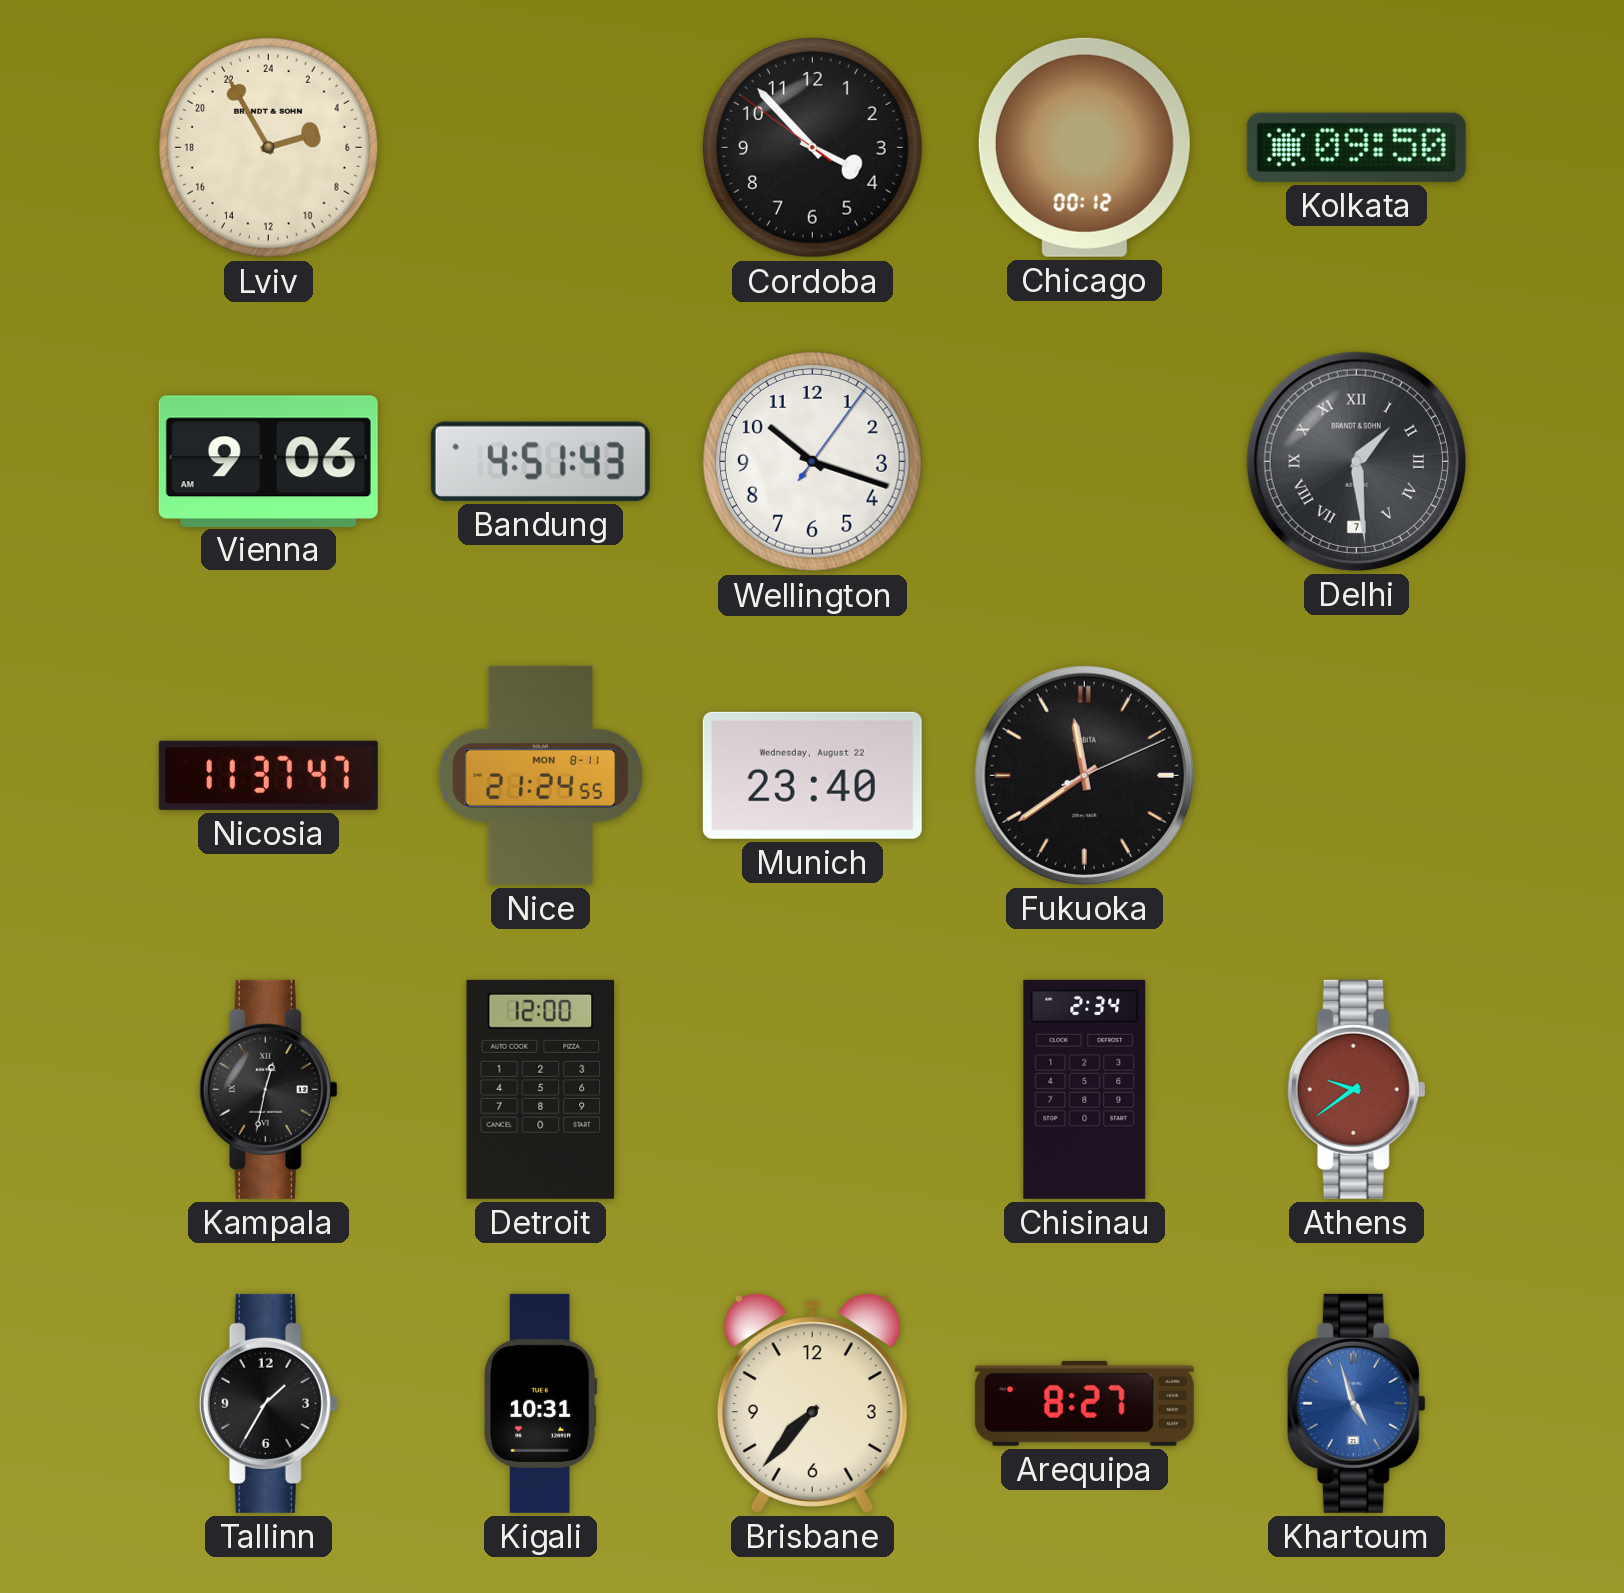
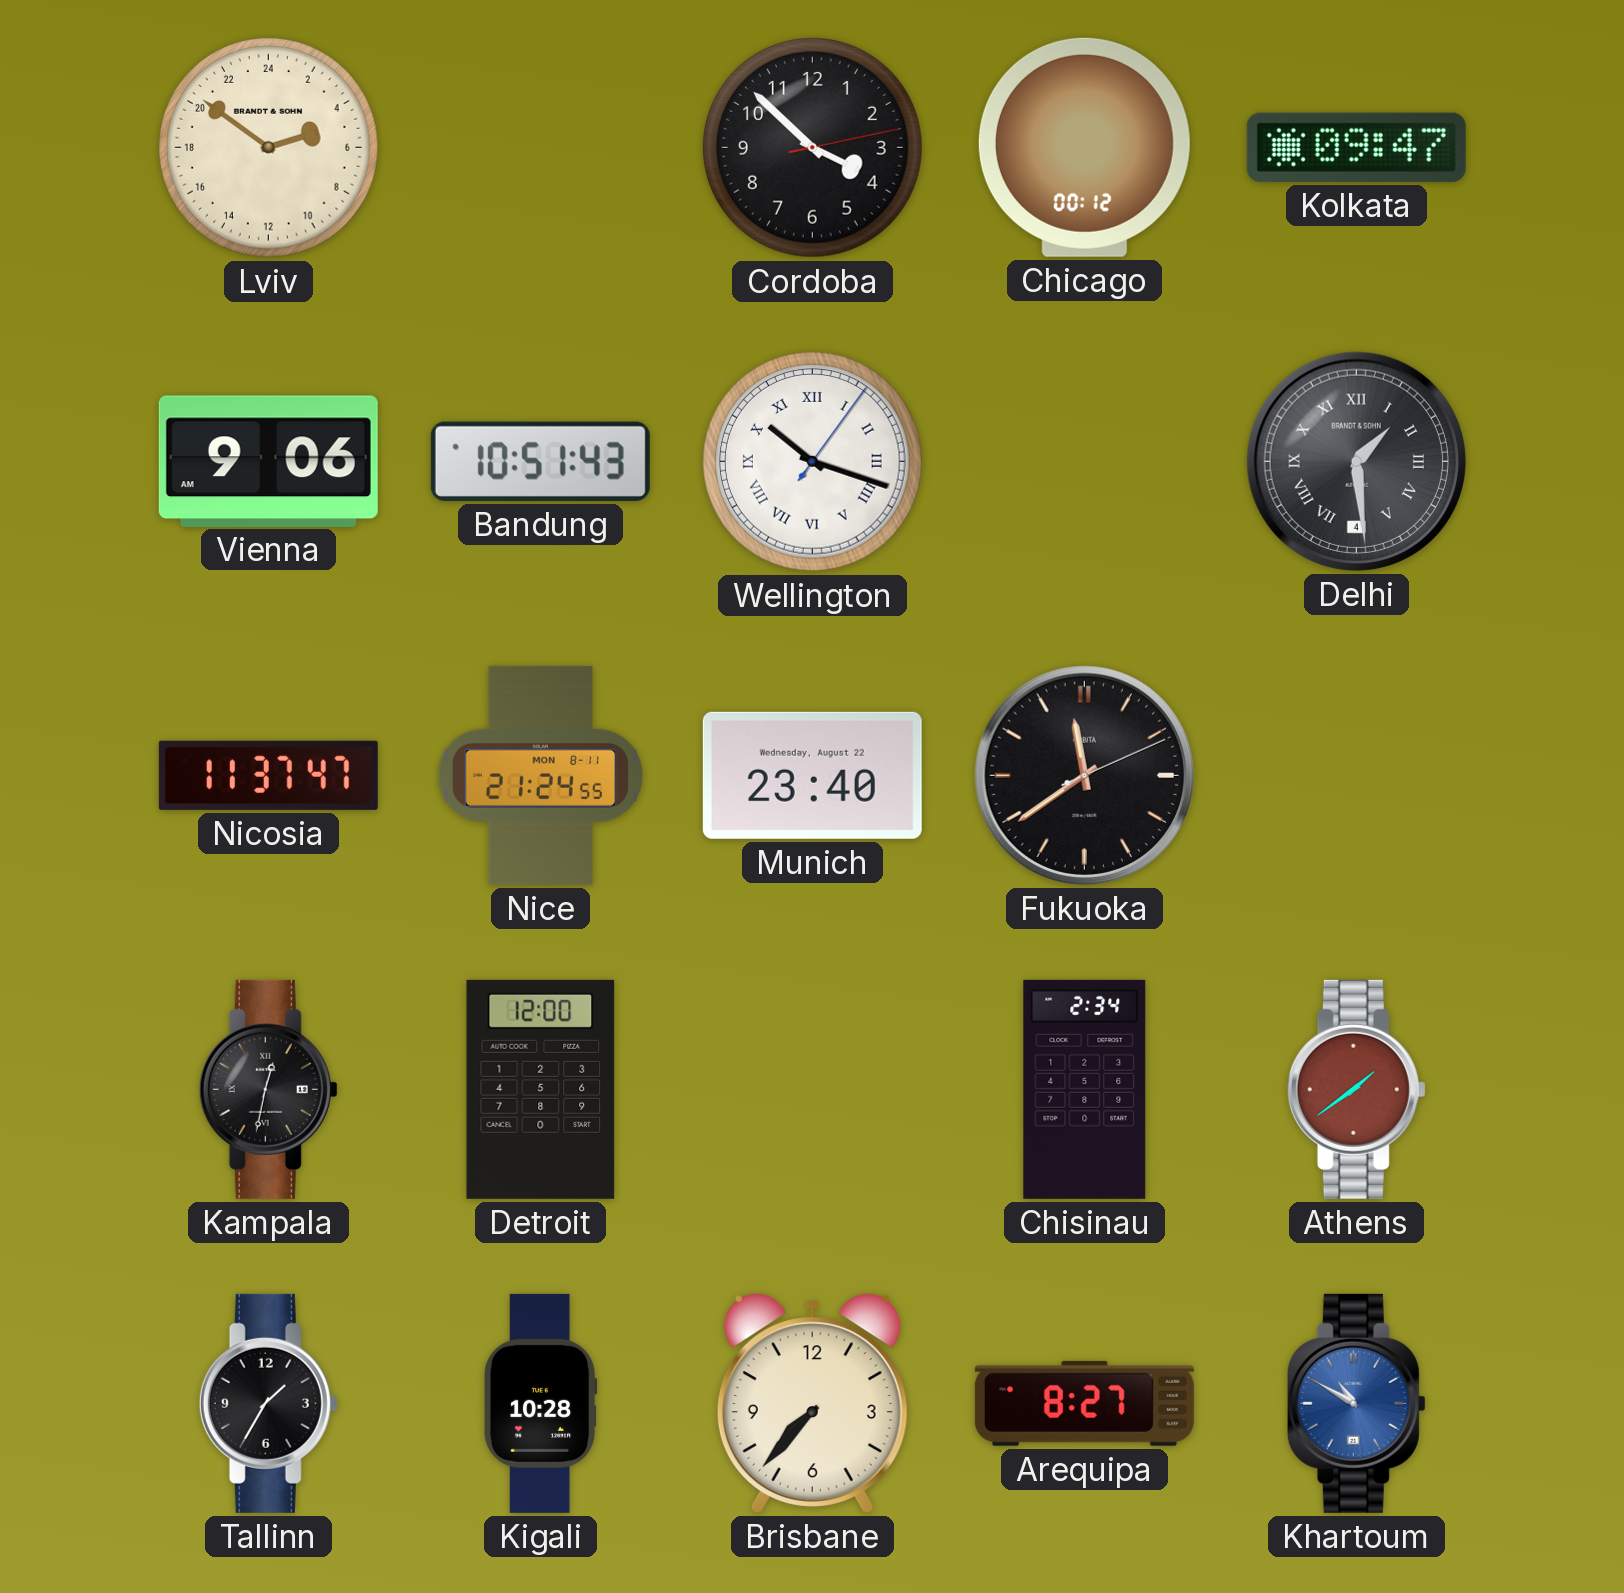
Lviv: 4:55 -> 4:51 (269, 148)
Cordoba: 3:52:51 -> 3:52:13 (813, 148)
Kolkata: 09:50 -> 09:47 (1356, 147)
Bandung: 4:51 -> 10:51 (540, 461)
Wellington numerals: Arabic -> Roman (813, 462)
Delhi date: 7 -> 4 (1356, 461)
Athens: 9:39 -> 1:39 (1356, 1089)
Kigali: 10:31 -> 10:28 (541, 1403)
Khartoum: 4:57 -> 10:50 (1356, 1403)
